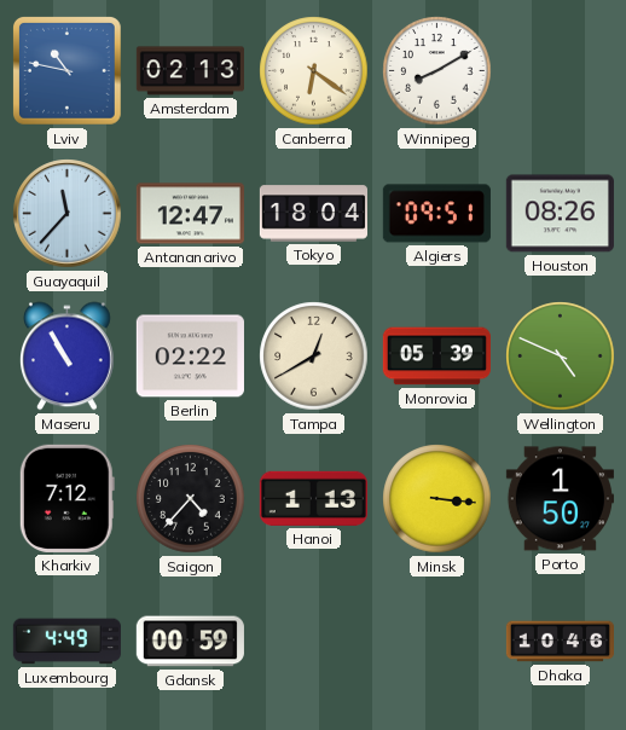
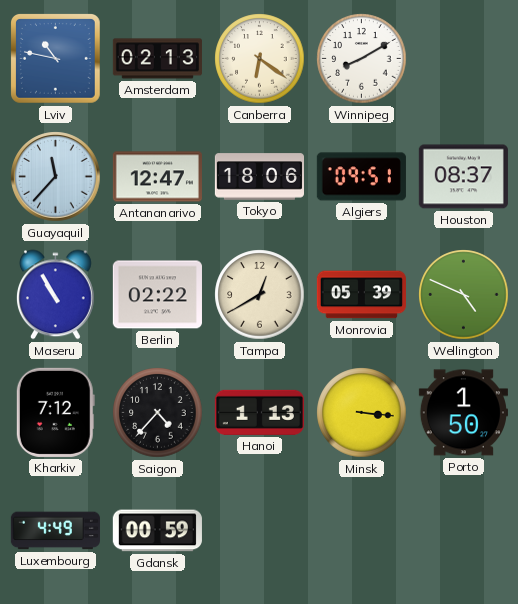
Tokyo: 18:04 -> 18:06 (259, 177)
Houston: 08:26 -> 08:37 (463, 177)
Dhaka: 10:46 -> none (560, 642)
